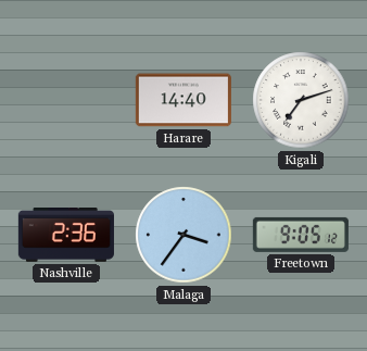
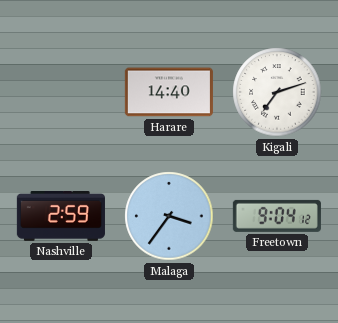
Nashville: 2:36 -> 2:59 (61, 217)
Freetown: 9:05 -> 9:04 (277, 216)
